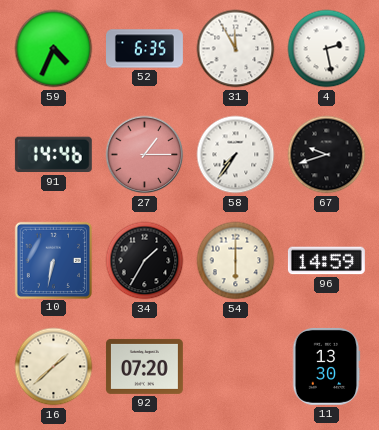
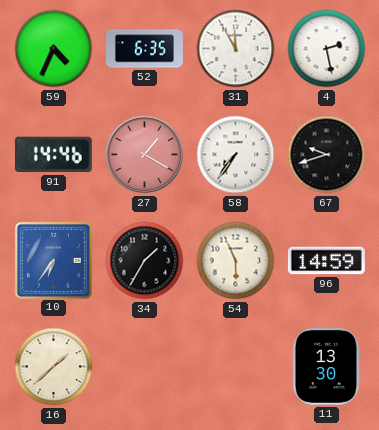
27: 1:15 -> 1:20 (145, 155)
10: 6:32 -> 6:36 (53, 260)
54: 6:00 -> 5:56 (236, 261)
92: 07:20 -> none (144, 366)
